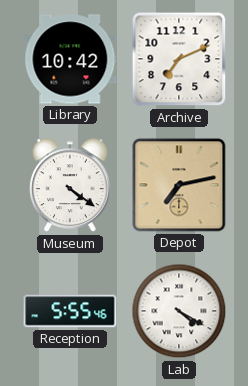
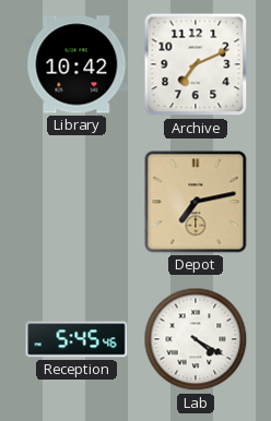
Museum: 4:21 -> none (71, 186)
Reception: 5:55 -> 5:45 (76, 339)
